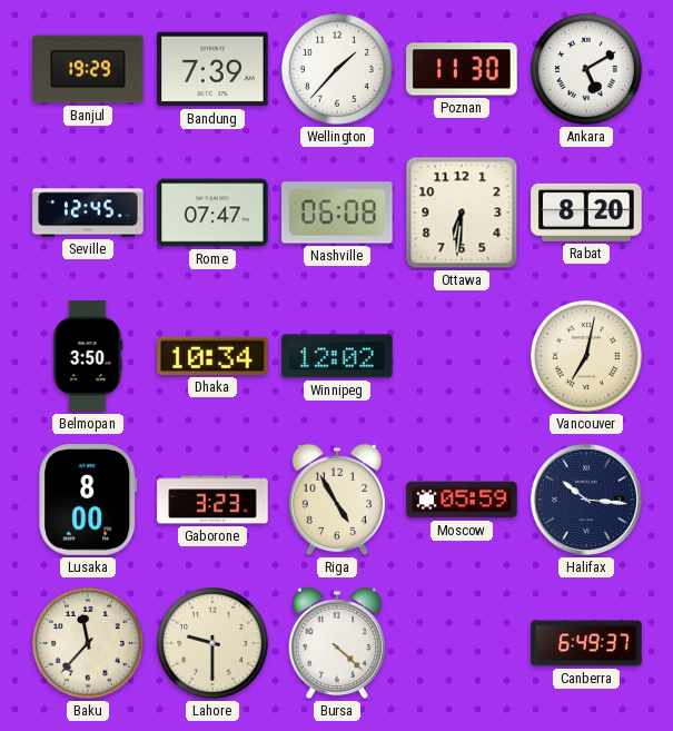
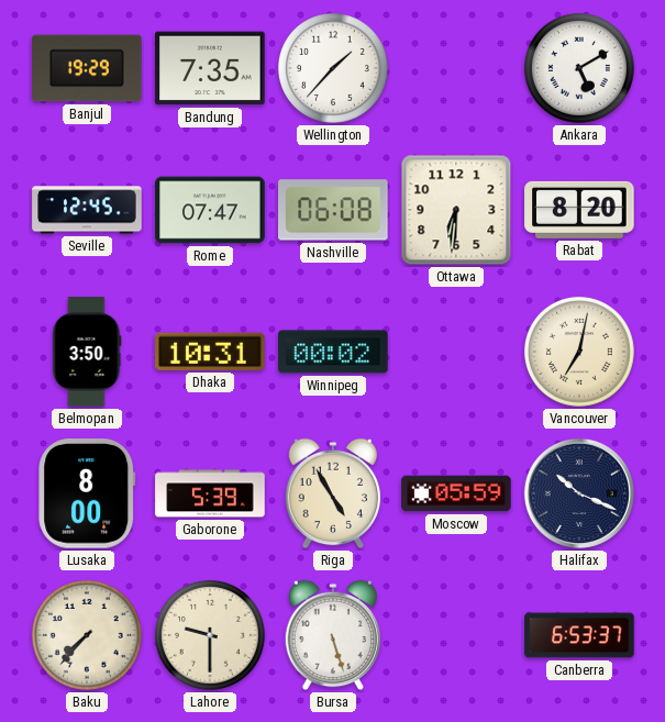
Bandung: 7:39 -> 7:35 (210, 68)
Poznan: 11:30 -> none (462, 69)
Dhaka: 10:34 -> 10:31 (210, 352)
Winnipeg: 12:02 -> 00:02 (333, 352)
Gaborone: 3:23 -> 5:39 (210, 493)
Halifax: 10:16 -> 10:19 (579, 493)
Baku: 11:37 -> 7:37 (87, 635)
Bursa: 4:22 -> 5:27 (333, 635)
Canberra: 6:49 -> 6:53 (579, 635)
